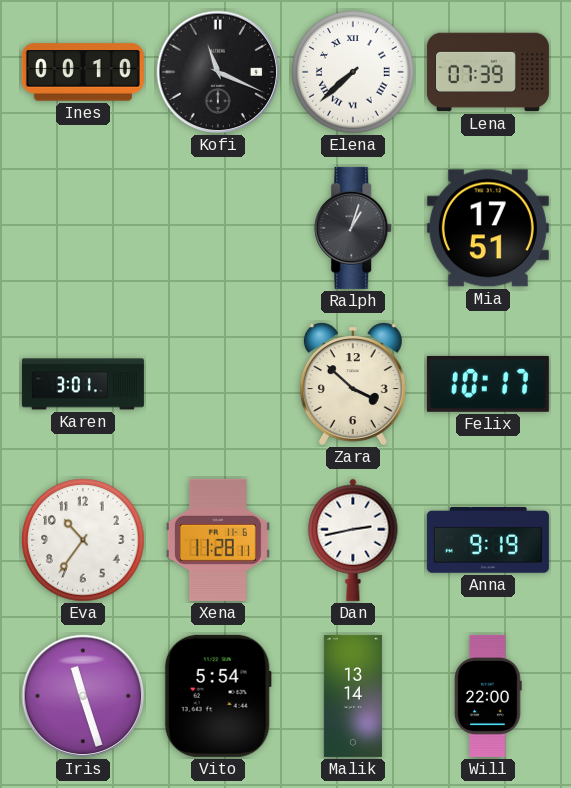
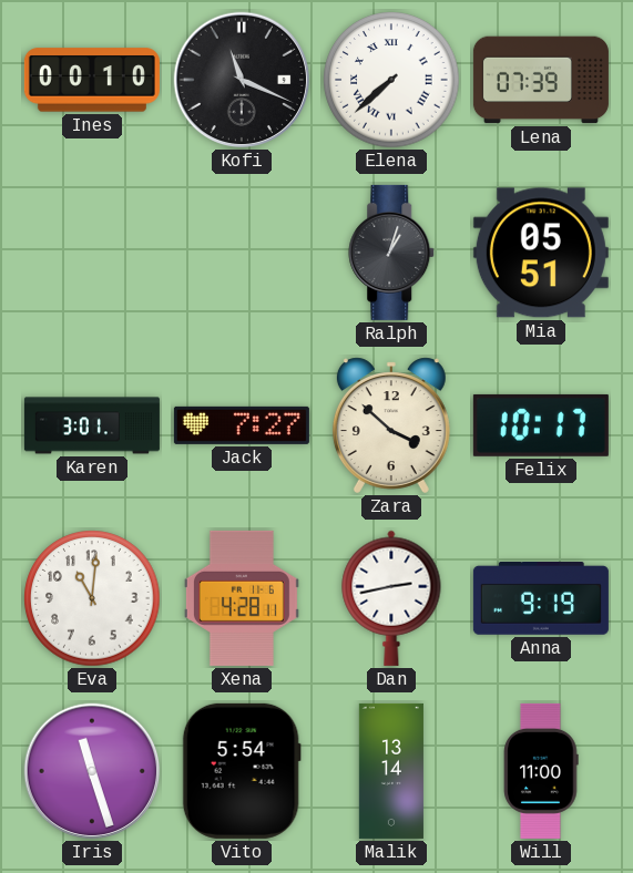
Mia: 17:51 -> 05:51 (541, 253)
Jack: none -> 7:27 (242, 425)
Eva: 10:36 -> 11:01 (92, 598)
Xena: 11:28 -> 4:28 (242, 598)
Will: 22:00 -> 11:00 (541, 771)
